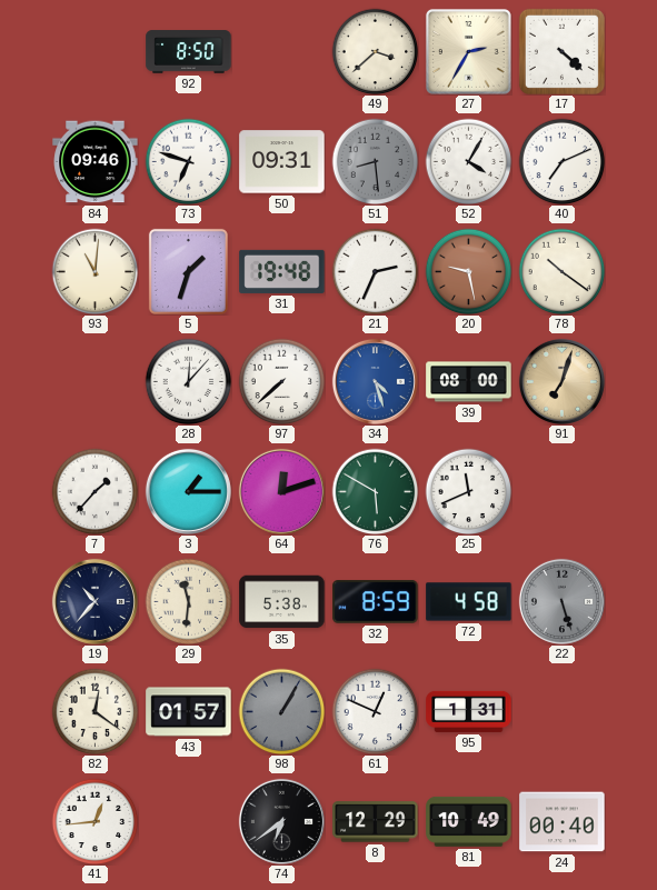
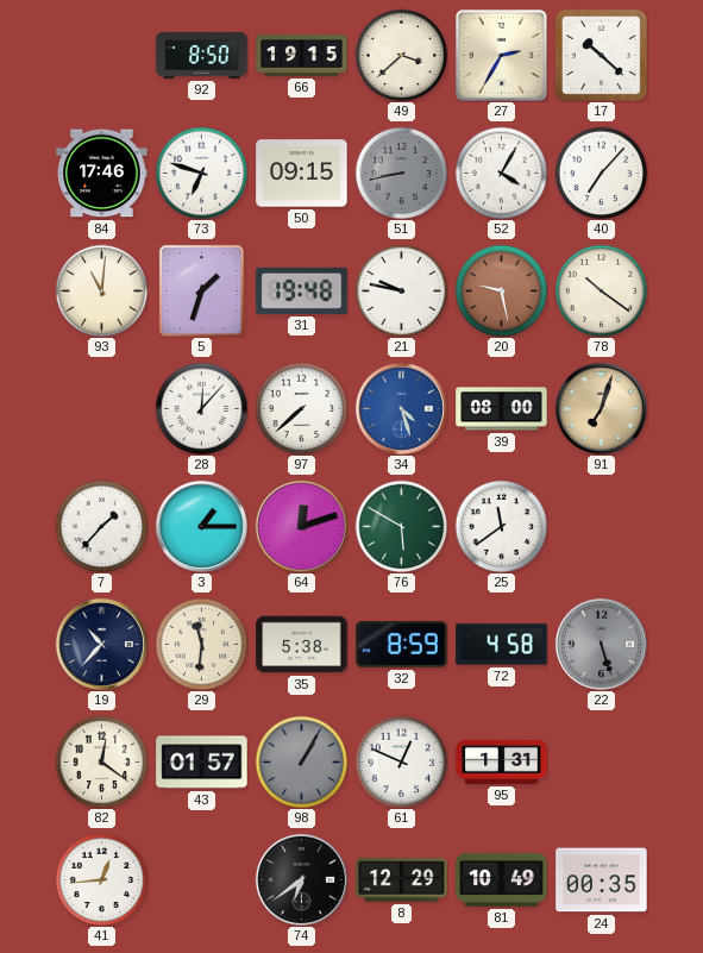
66: none -> 19:15 (302, 56)
17: 4:22 -> 10:22 (601, 55)
84: 09:46 -> 17:46 (102, 174)
50: 09:31 -> 09:15 (302, 174)
51: 8:29 -> 8:43 (401, 173)
40: 7:11 -> 7:07 (601, 173)
21: 2:34 -> 9:47 (401, 290)
25: 11:41 -> 11:39 (501, 526)
24: 00:40 -> 00:35 (602, 880)
